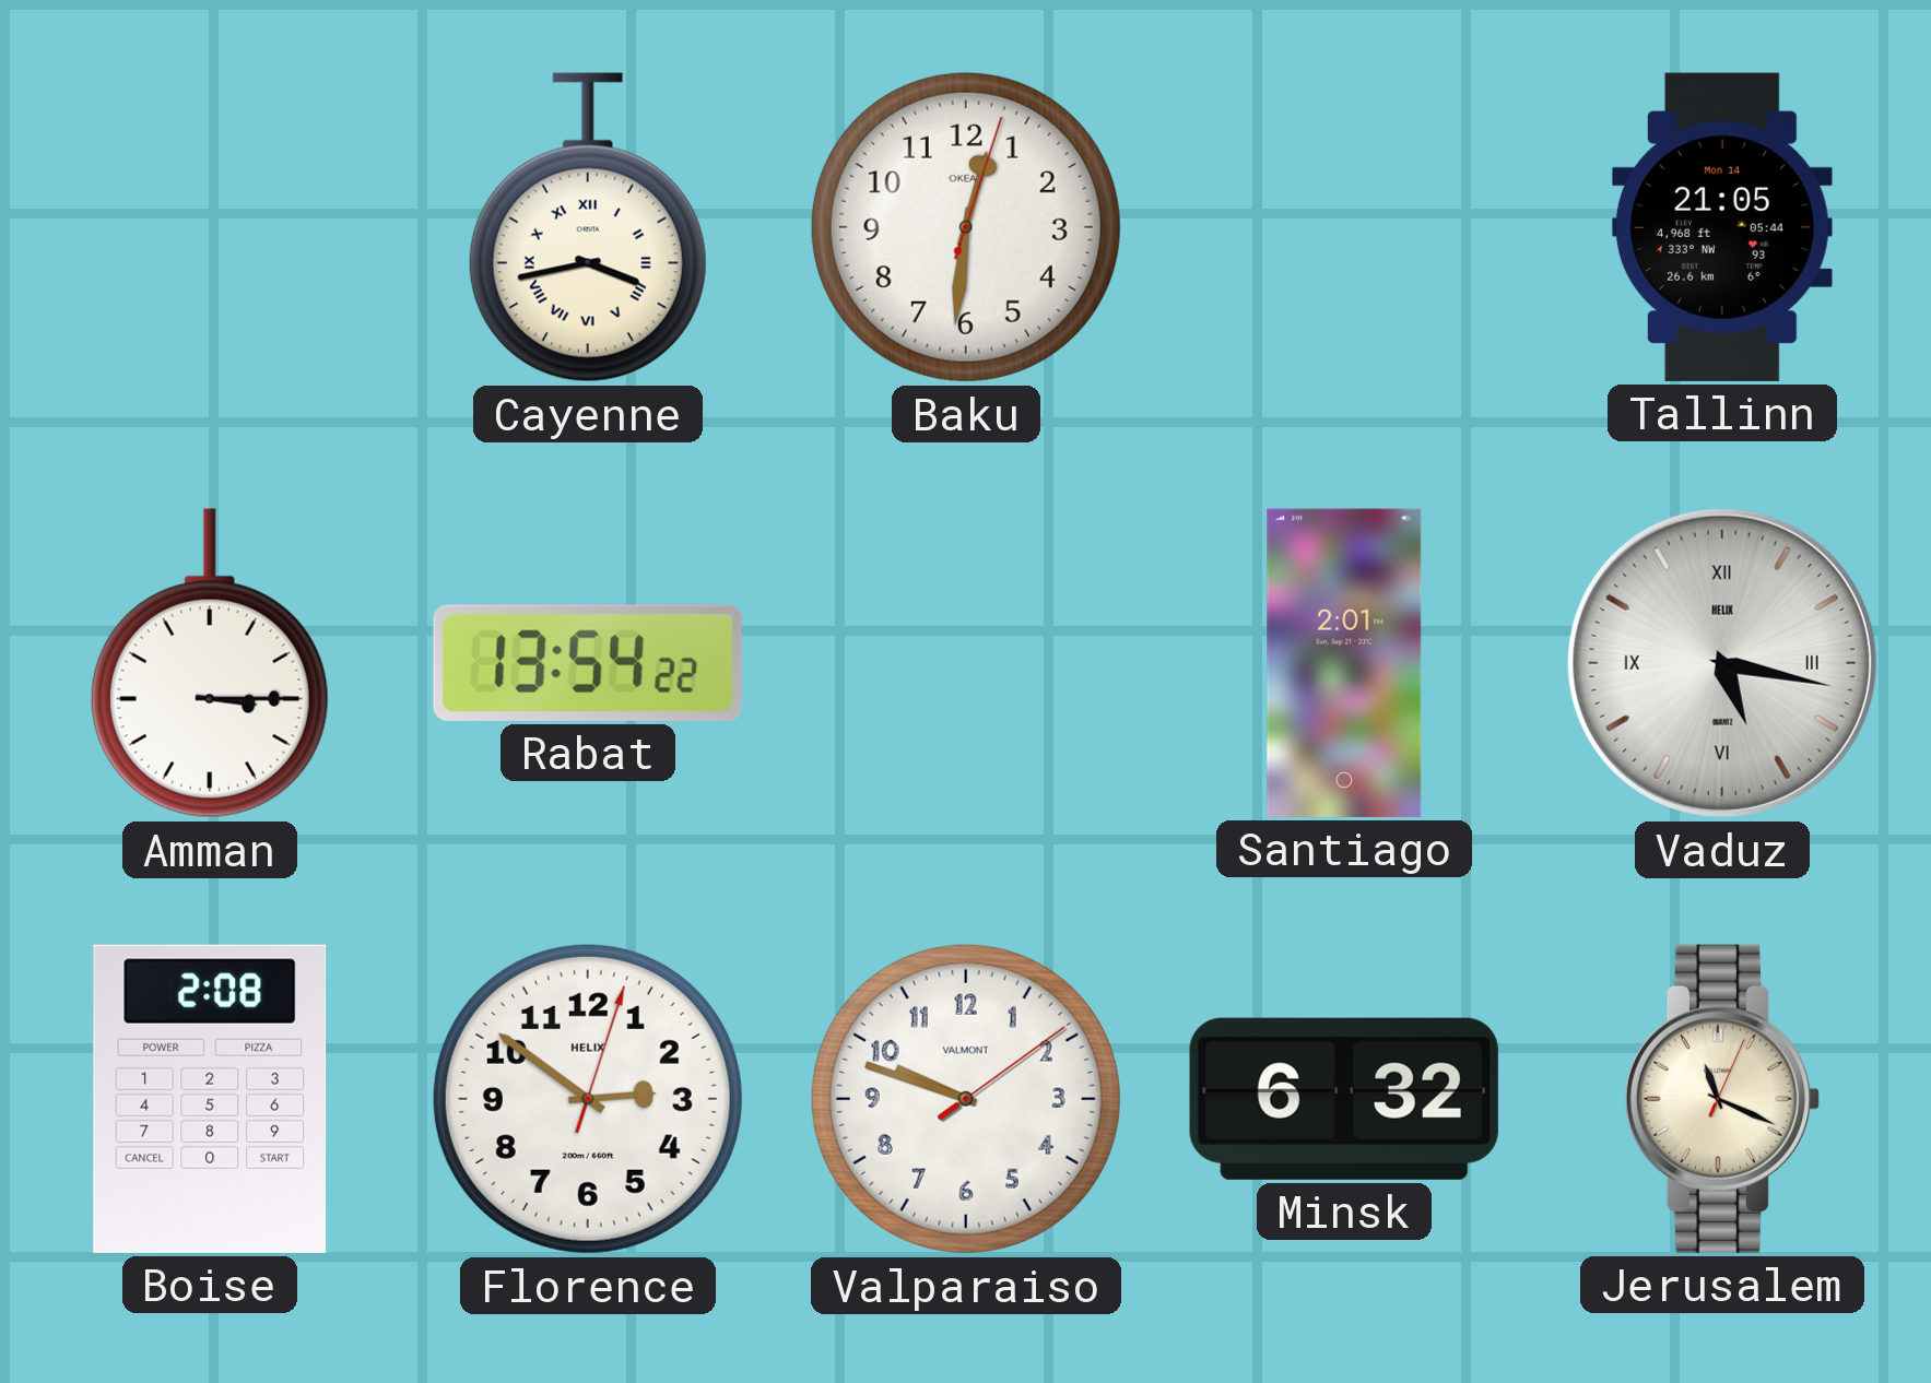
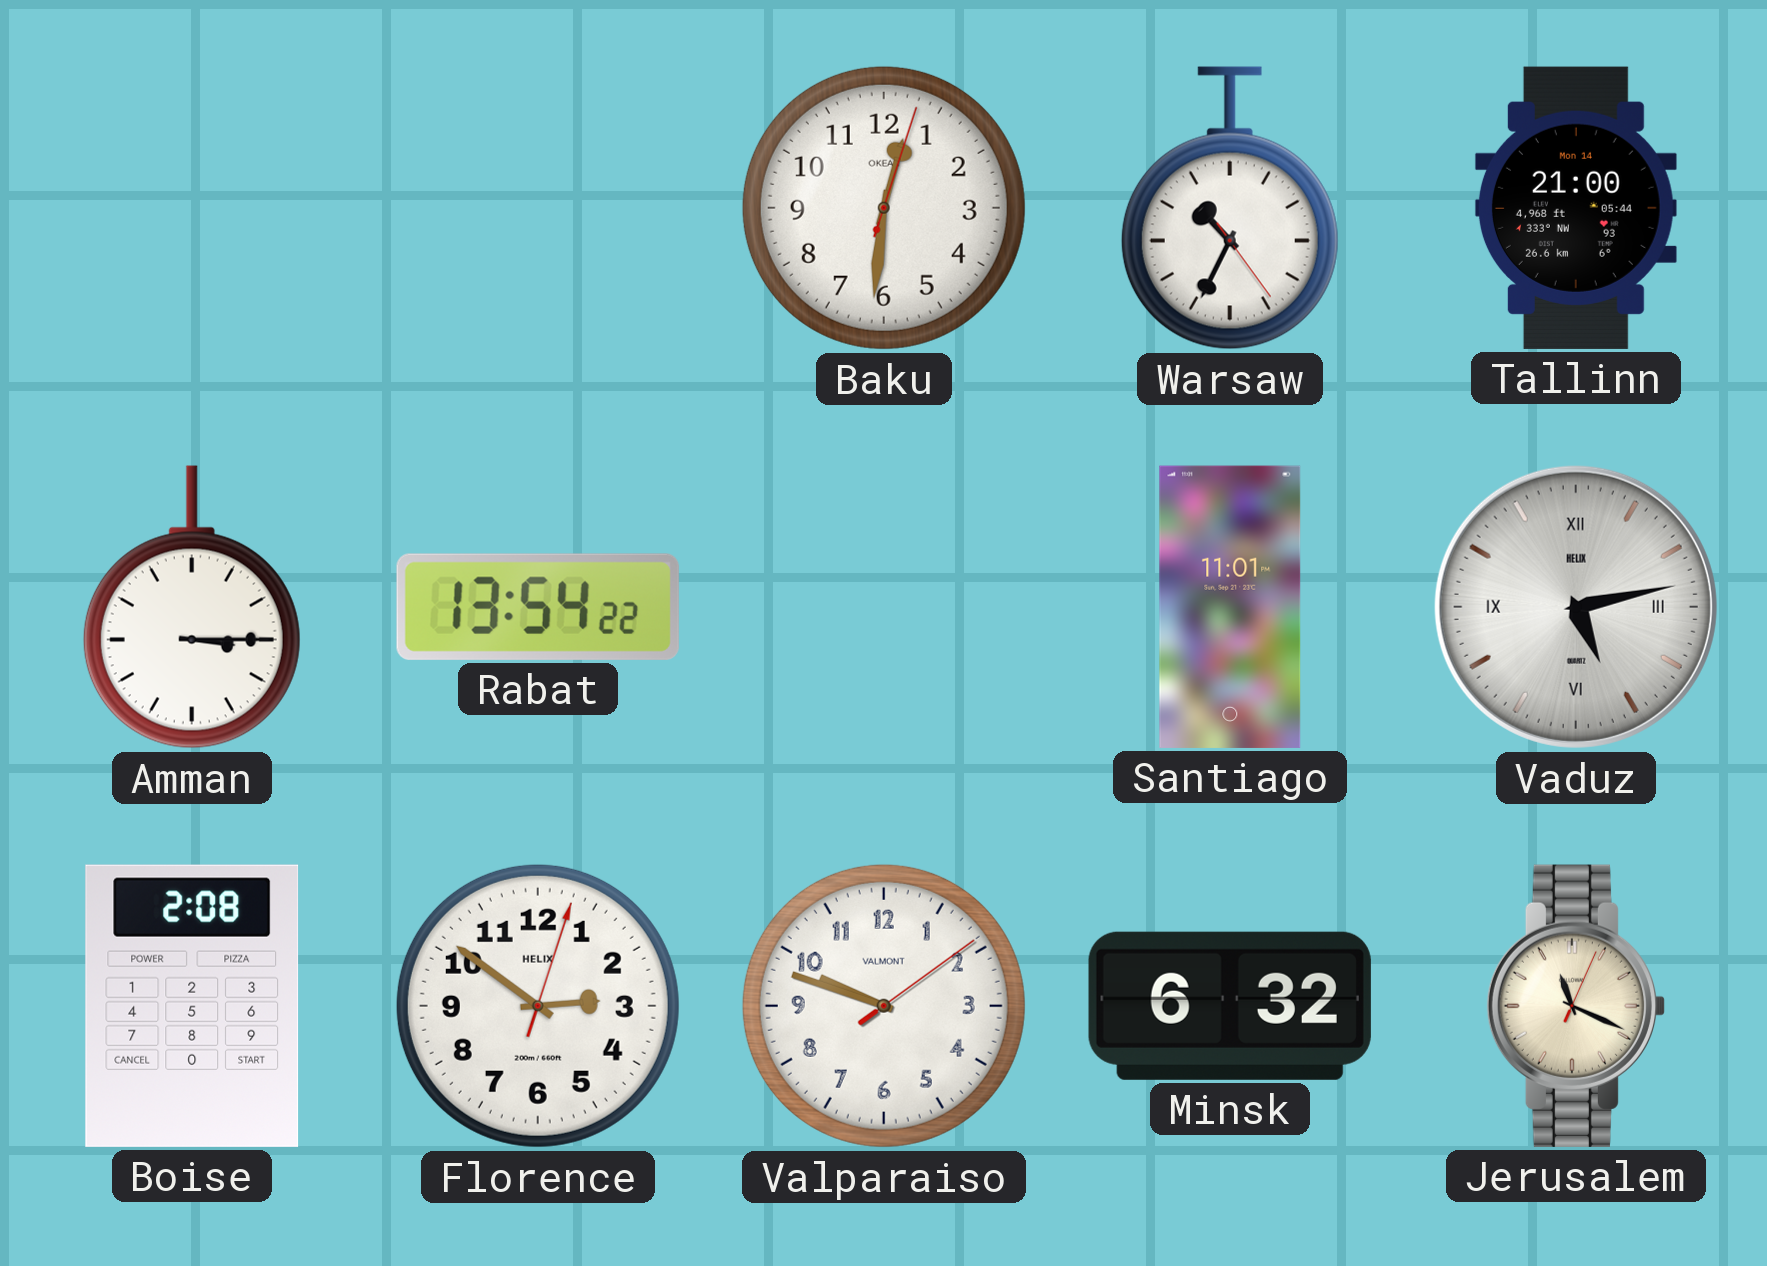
Cayenne: 3:43 -> none (588, 227)
Warsaw: none -> 10:34 (1230, 208)
Tallinn: 21:05 -> 21:00 (1576, 208)
Santiago: 2:01 -> 11:01 (1230, 607)
Vaduz: 5:17 -> 5:13 (1576, 607)
